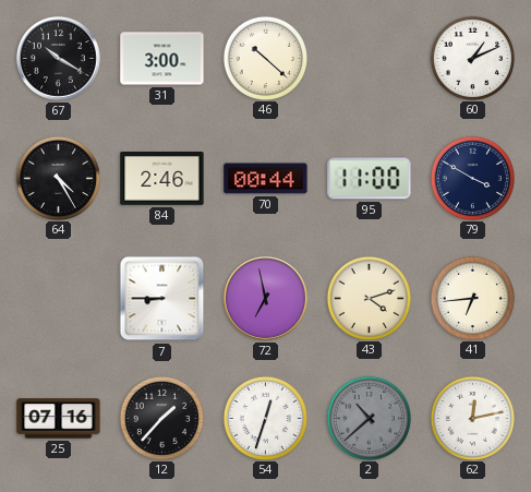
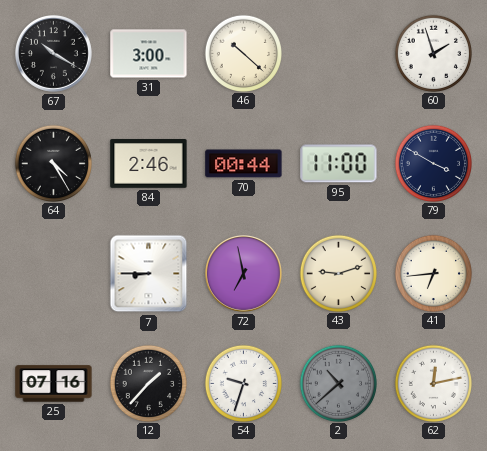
60: 1:11 -> 1:57 (433, 53)
43: 4:12 -> 9:12 (338, 273)
54: 12:33 -> 9:33 (243, 383)
